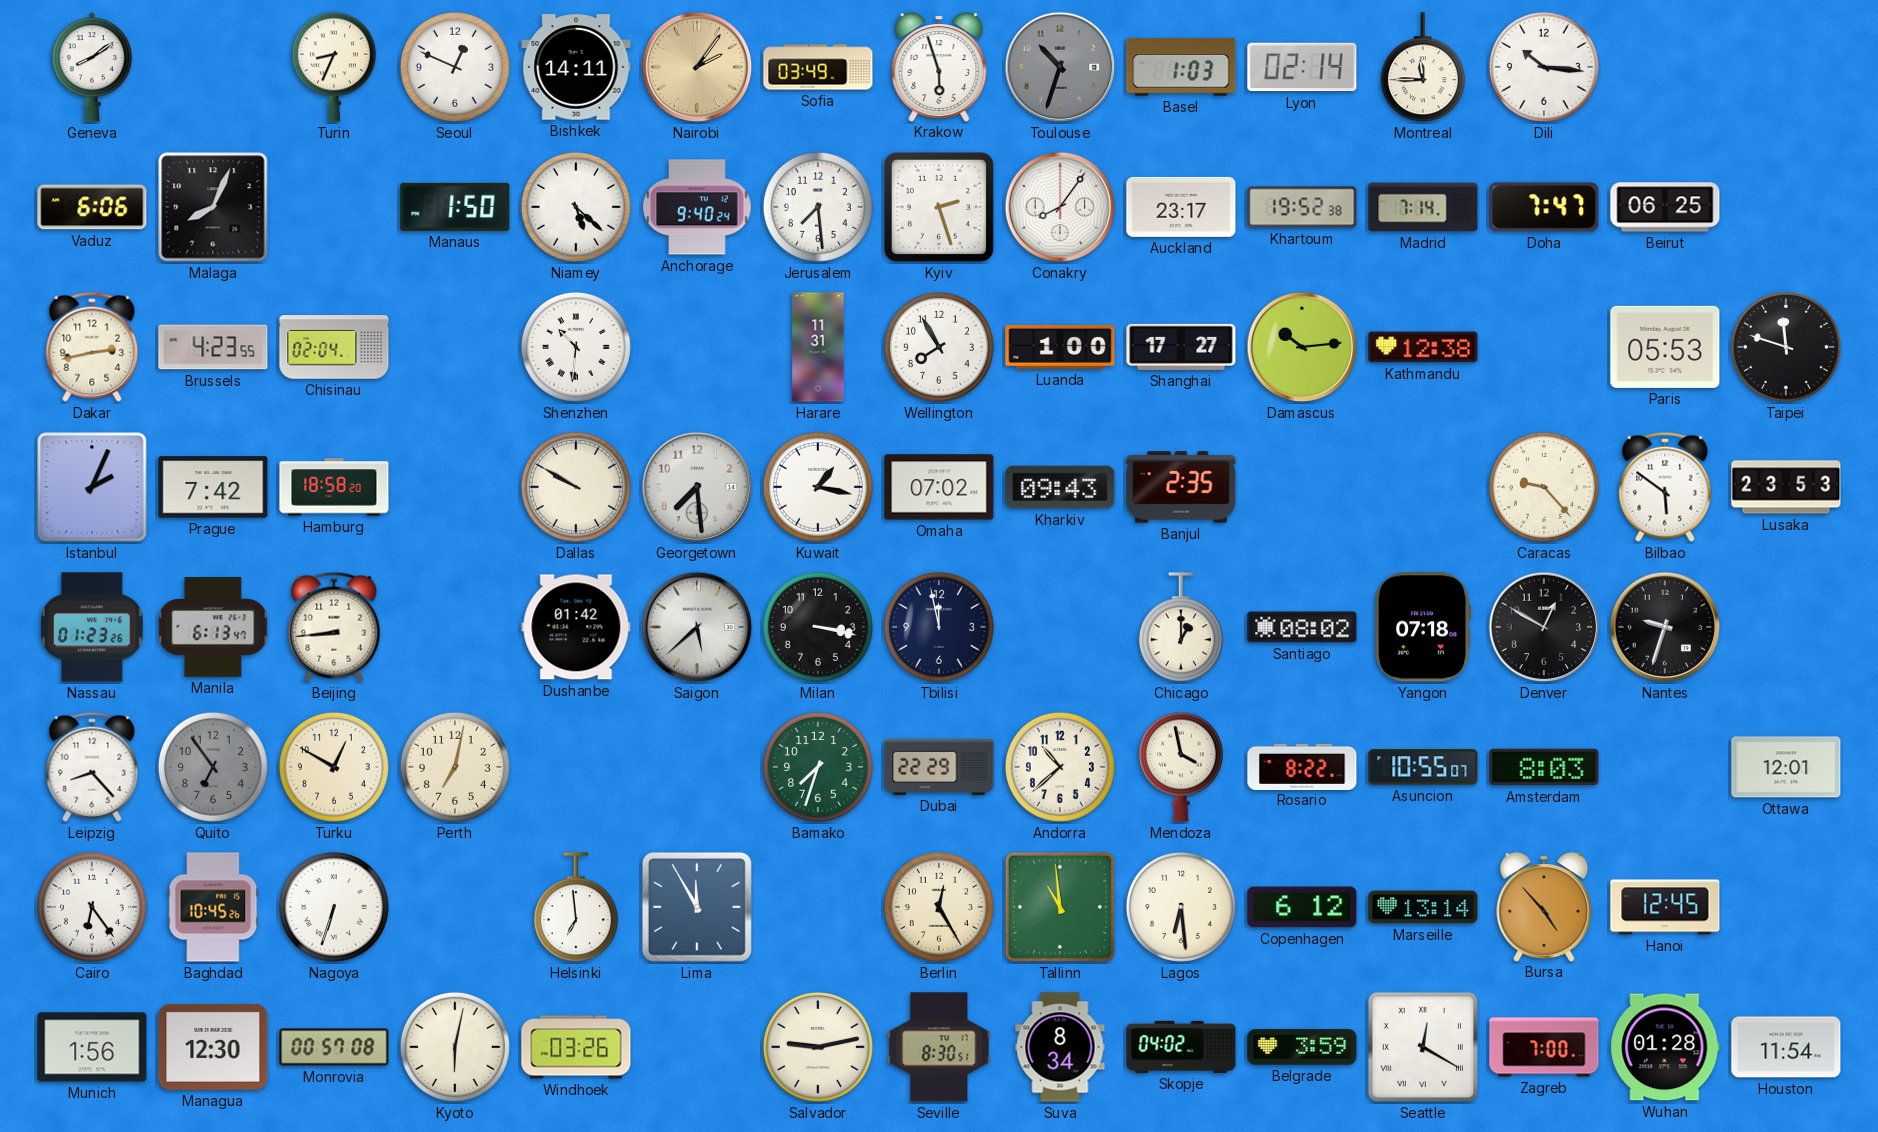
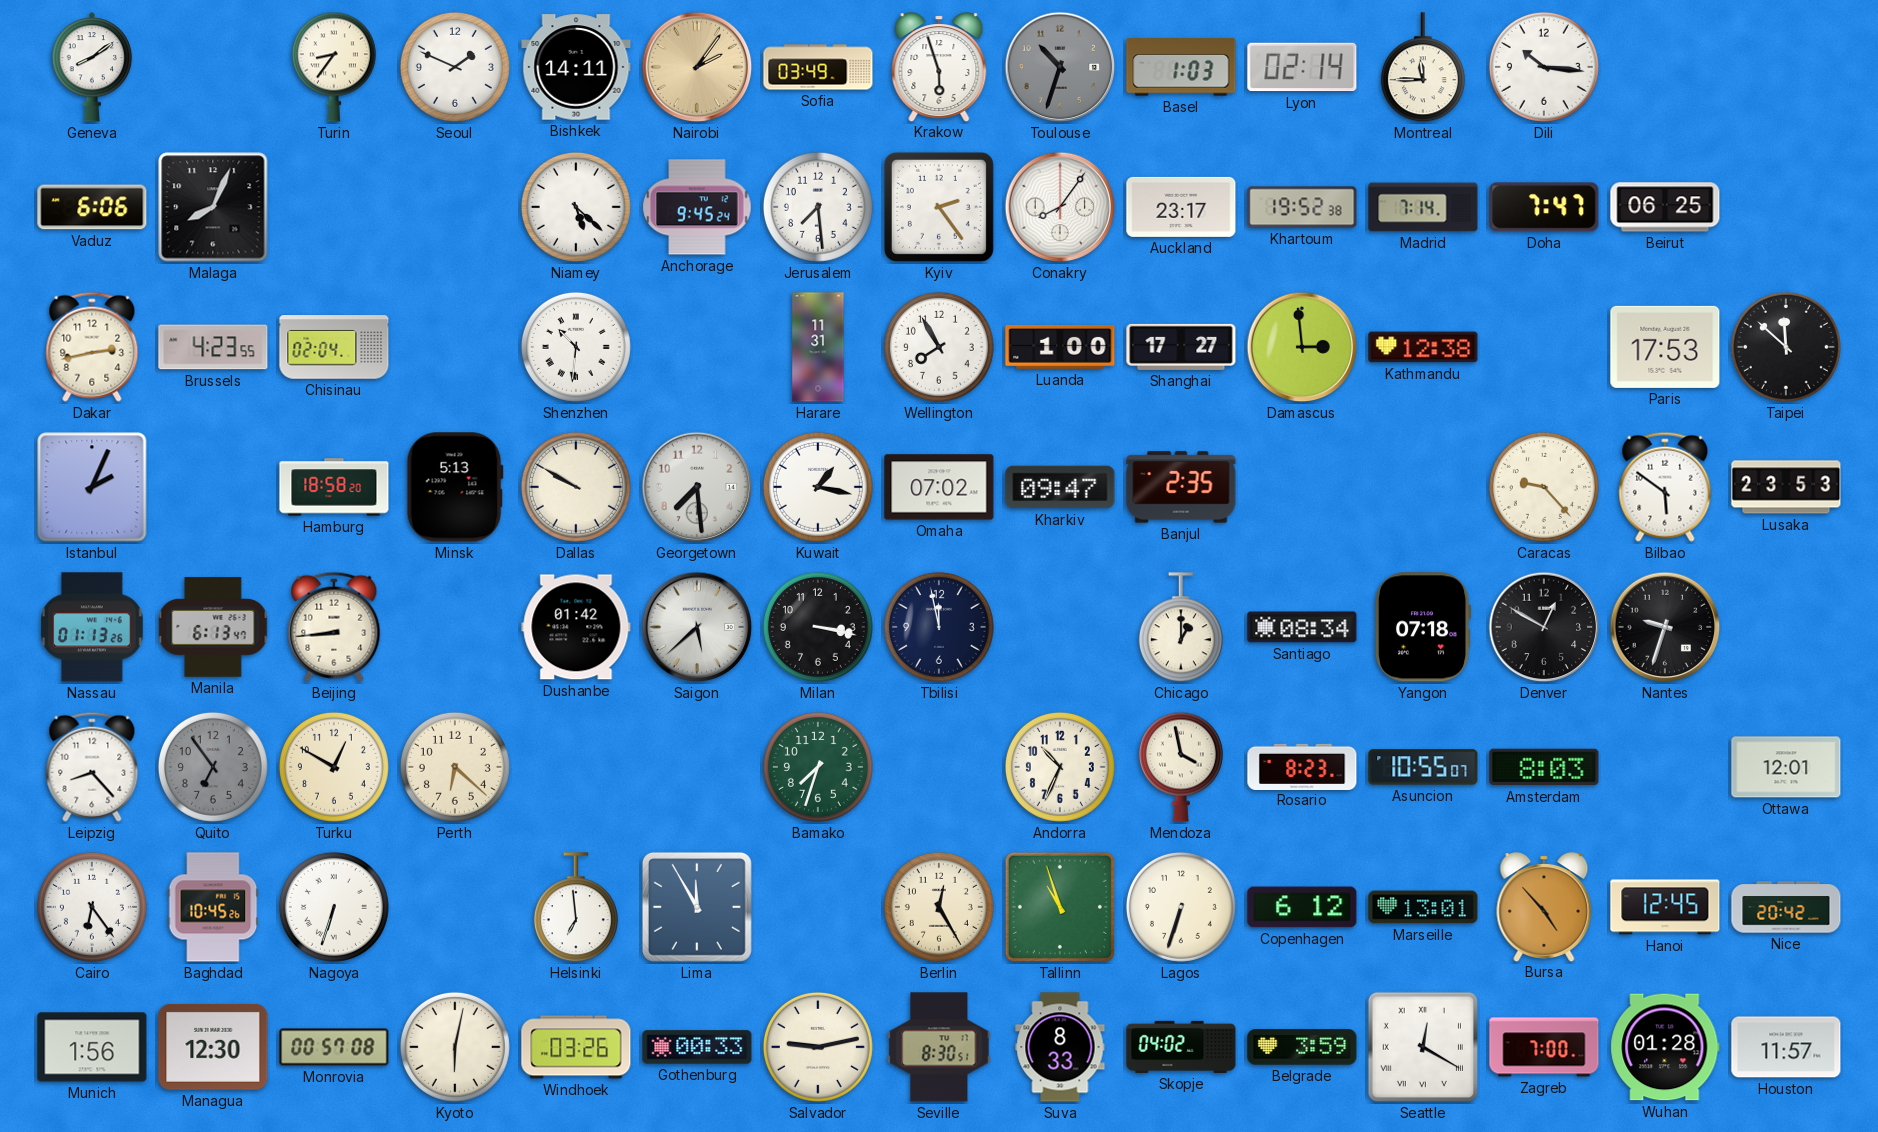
Turin: 8:34 -> 8:36 (334, 67)
Seoul: 12:49 -> 1:49 (455, 67)
Manaus: 1:50 -> none (455, 207)
Anchorage: 9:40 -> 9:45 (697, 207)
Kyiv: 2:27 -> 2:24 (939, 207)
Damascus: 10:14 -> 2:59 (1302, 347)
Paris: 05:53 -> 17:53 (1665, 347)
Taipei: 11:48 -> 11:52 (1786, 347)
Prague: 7:42 -> none (213, 487)
Minsk: none -> 5:13 (455, 487)
Kharkiv: 09:43 -> 09:47 (1060, 487)
Nassau: 01:23 -> 01:13 (93, 627)
Santiago: 08:02 -> 08:34 (1302, 627)
Perth: 7:02 -> 6:22 (455, 767)
Dubai: 22:29 -> none (939, 767)
Andorra: 10:38 -> 10:34 (1060, 767)
Rosario: 8:22 -> 8:23 (1302, 766)
Tallinn: 10:59 -> 10:57 (1060, 907)
Lagos: 6:29 -> 6:33 (1181, 907)
Marseille: 13:14 -> 13:01 (1423, 907)
Nice: none -> 20:42 (1786, 907)
Gothenburg: none -> 00:33 (697, 1047)
Suva: 8:34 -> 8:33 (1060, 1047)
Houston: 11:54 -> 11:57 (1786, 1047)
